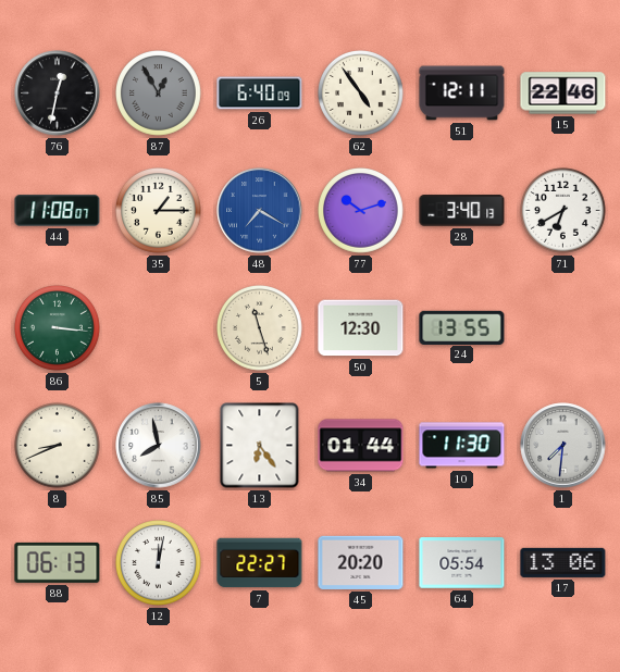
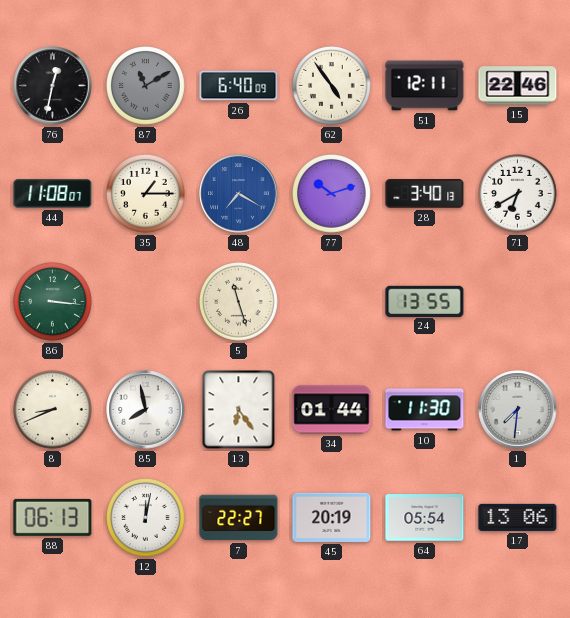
87: 12:55 -> 11:10 (146, 86)
50: 12:30 -> none (361, 328)
45: 20:20 -> 20:19 (332, 517)
